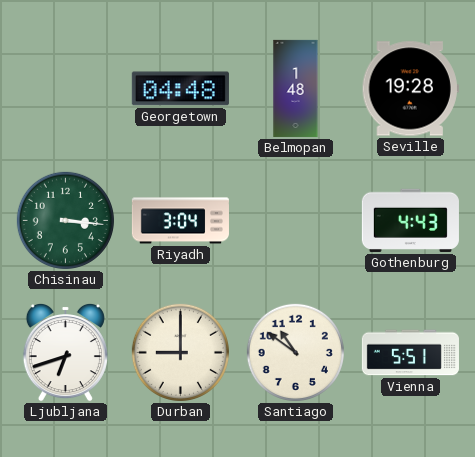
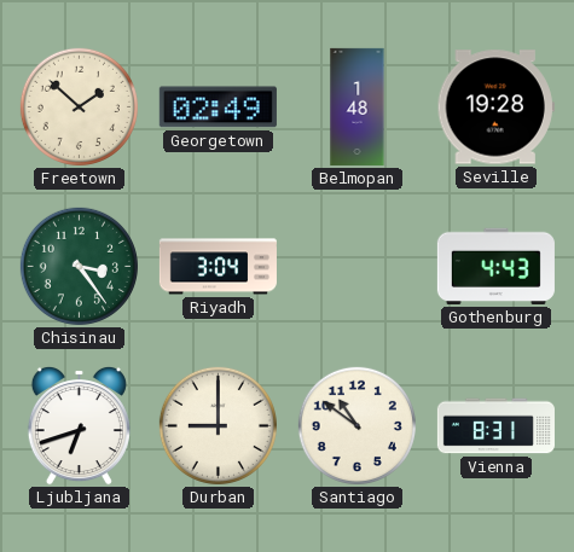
Freetown: none -> 1:52 (79, 106)
Georgetown: 04:48 -> 02:49 (218, 108)
Chisinau: 3:16 -> 3:24 (79, 266)
Vienna: 5:51 -> 8:31 (495, 426)
